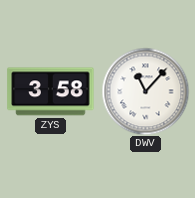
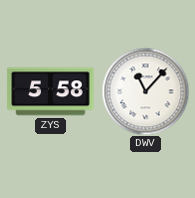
ZYS: 3:58 -> 5:58 (51, 92)
